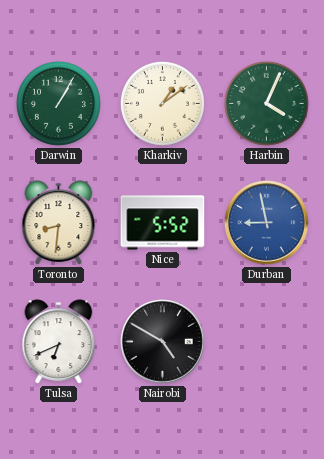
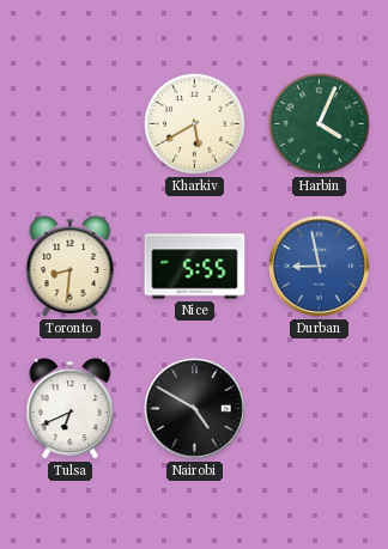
Darwin: 1:05 -> none (58, 103)
Kharkiv: 1:09 -> 5:40 (194, 123)
Nice: 5:52 -> 5:55 (195, 267)
